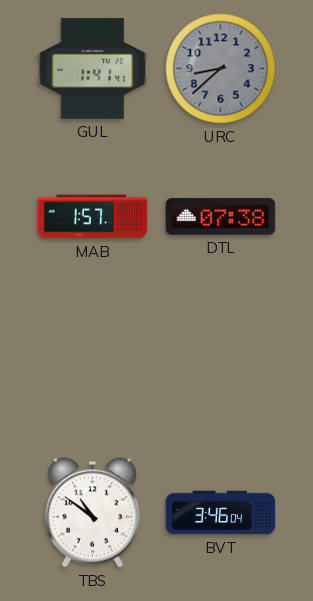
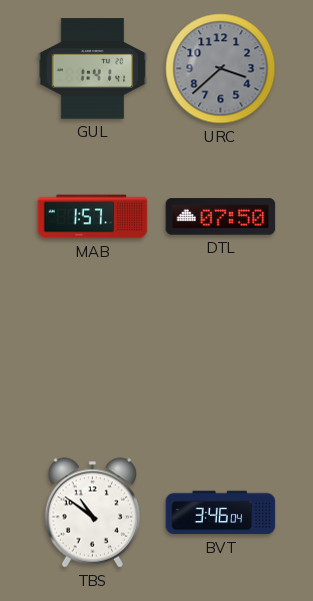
URC: 8:38 -> 3:38 (221, 69)
DTL: 07:38 -> 07:50 (221, 217)
